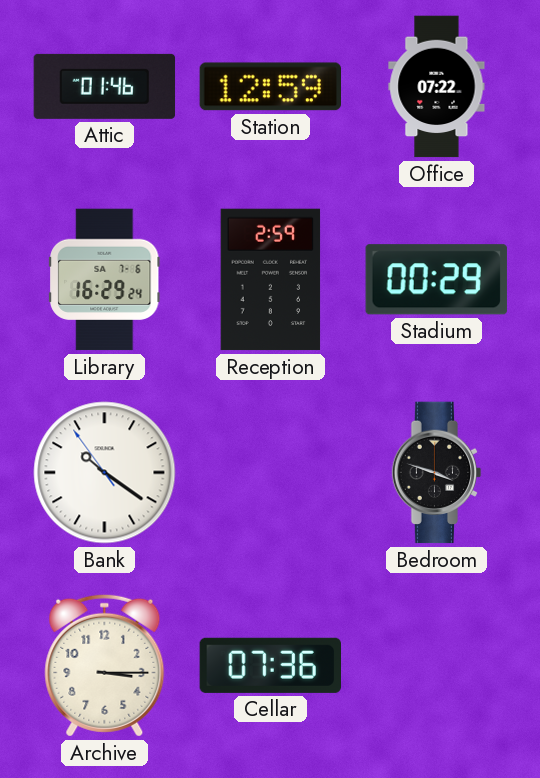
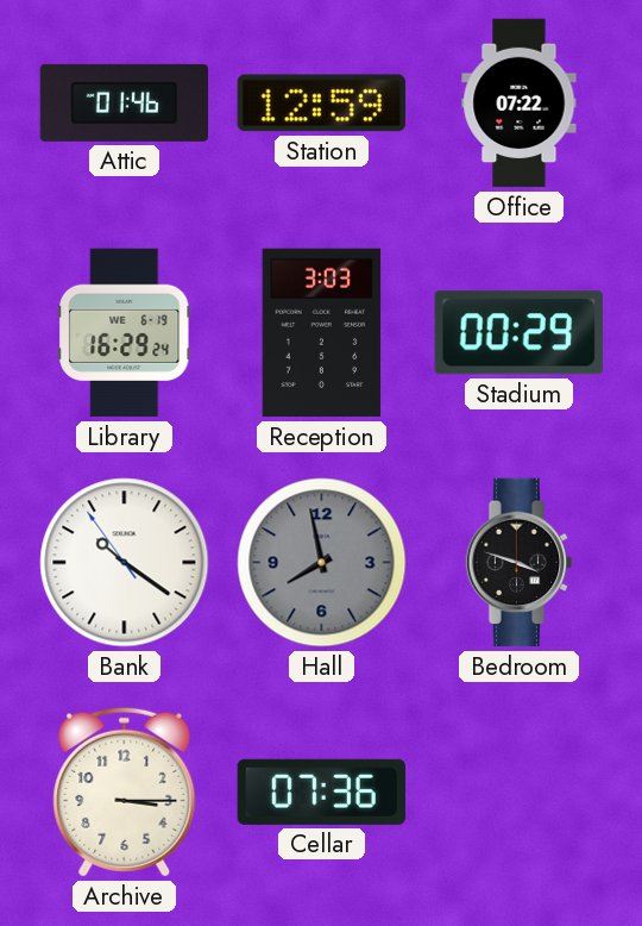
Library date: SA 7-6 -> WE 6-19 (125, 333)
Reception: 2:59 -> 3:03 (322, 333)
Hall: none -> 7:58 (322, 563)
